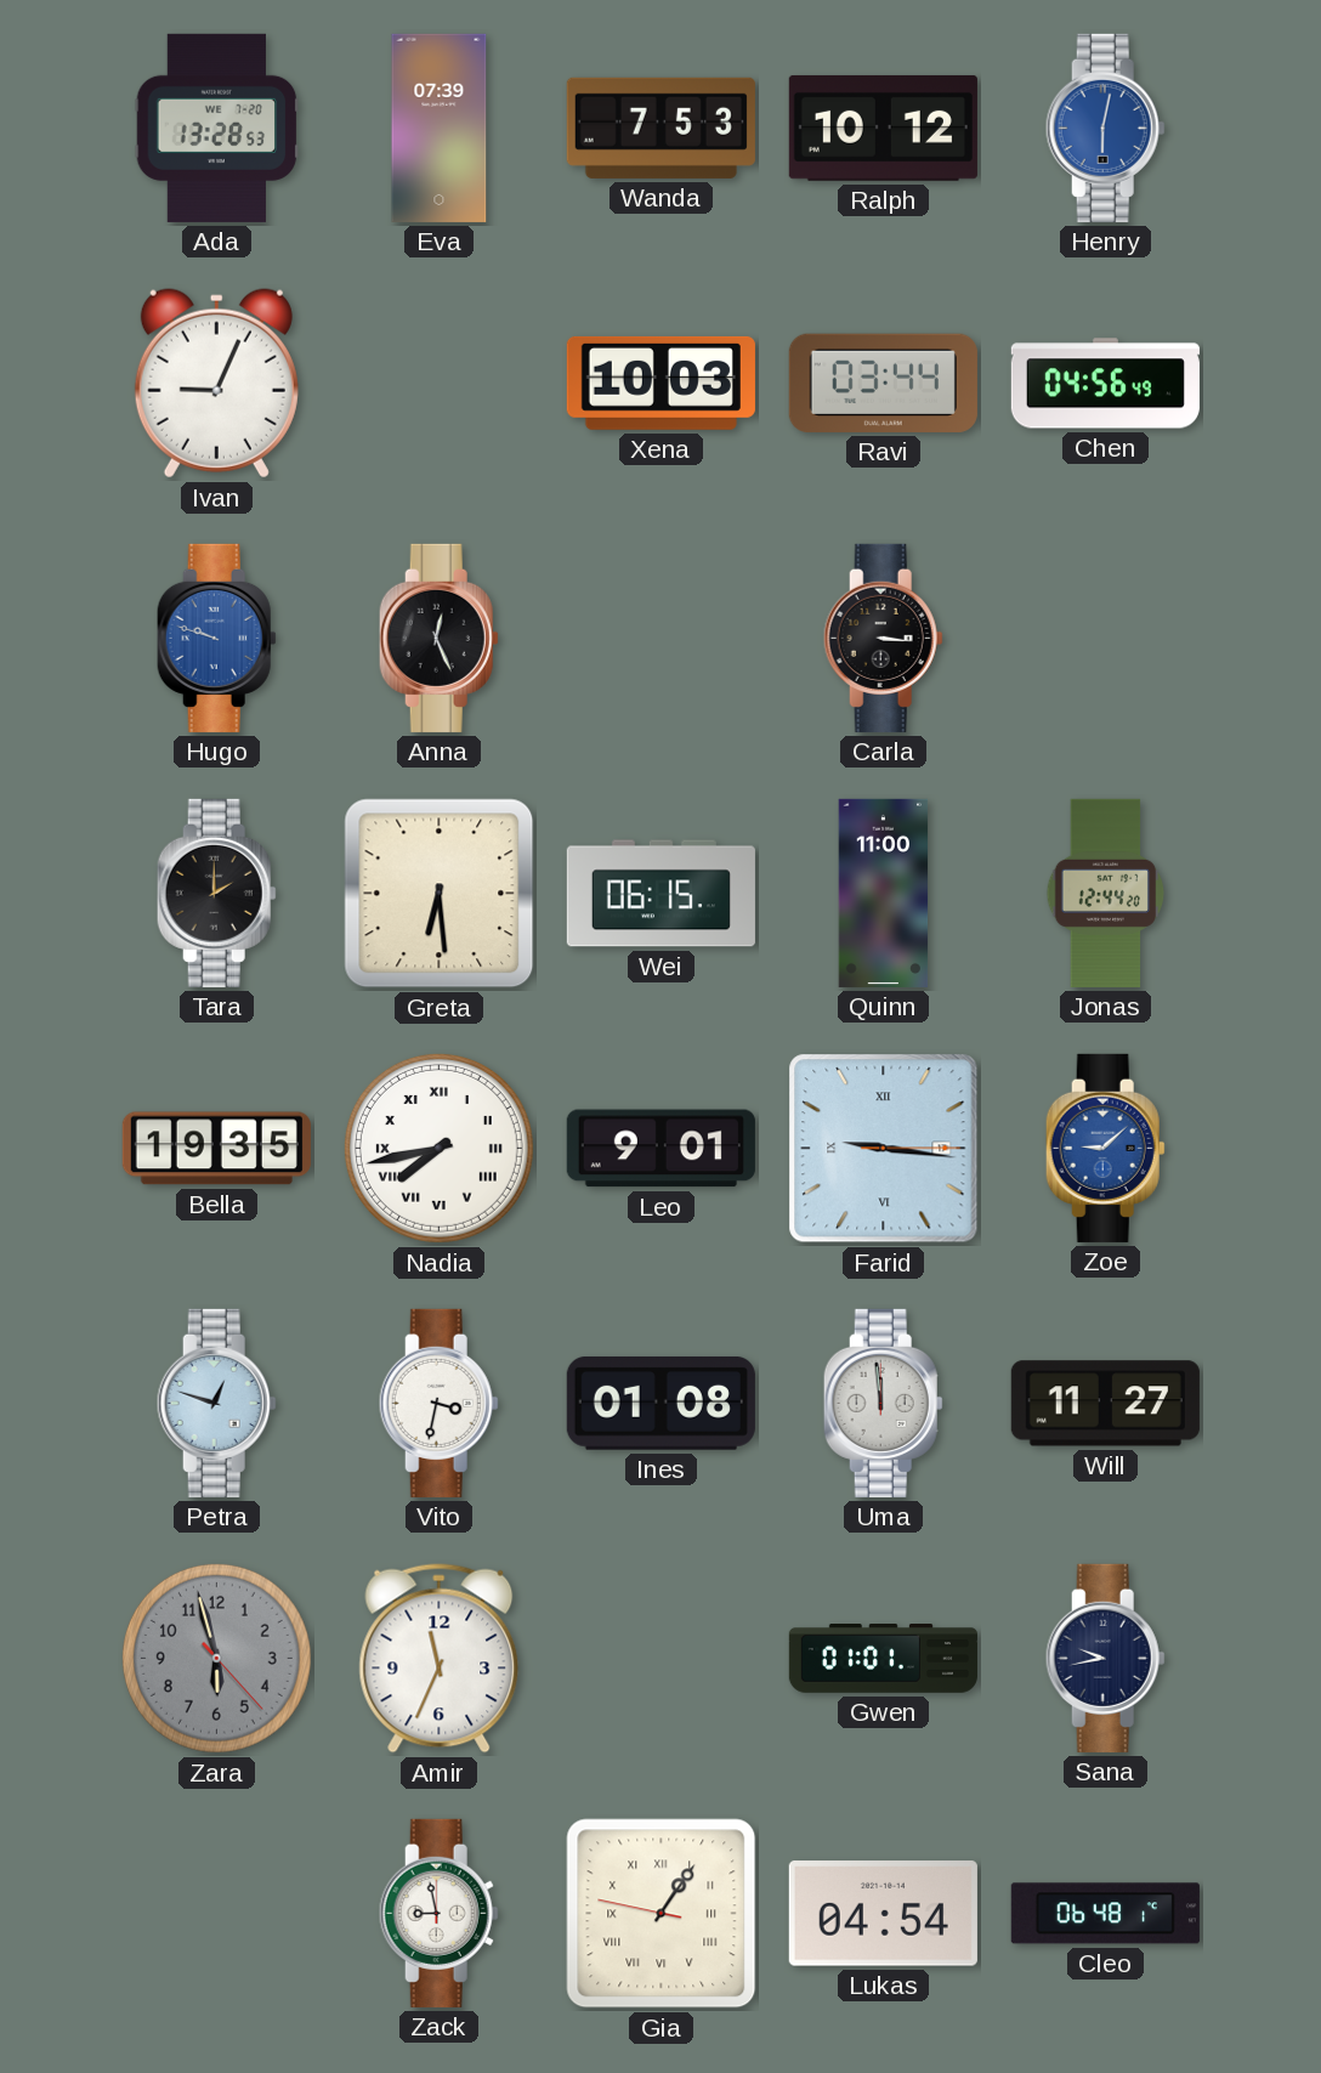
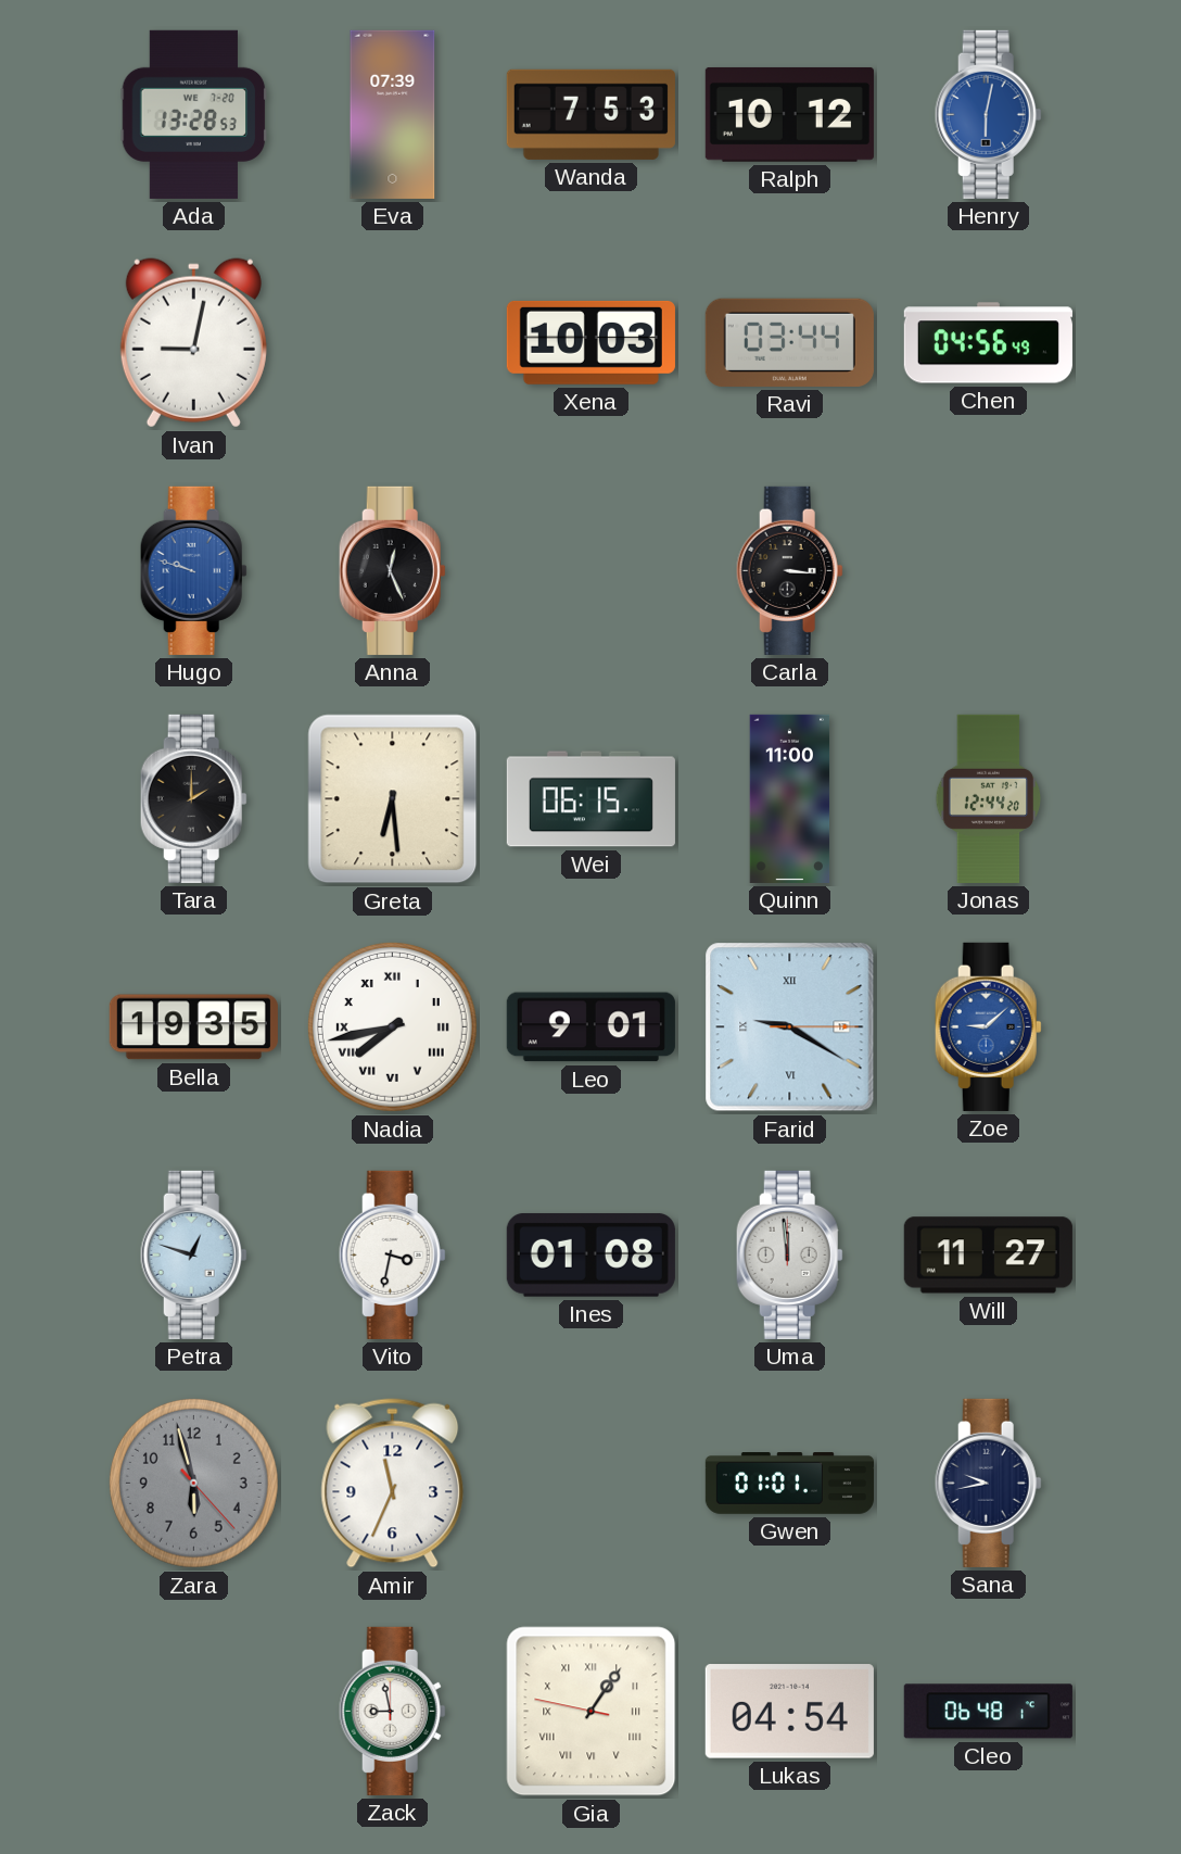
Ivan: 9:04 -> 9:02 (193, 343)
Farid: 9:16 -> 9:20 (790, 1027)
